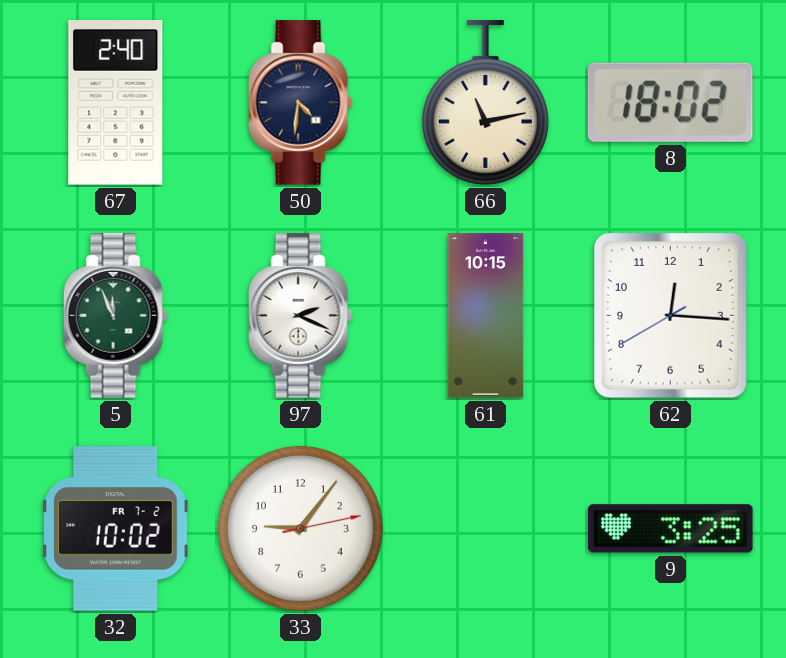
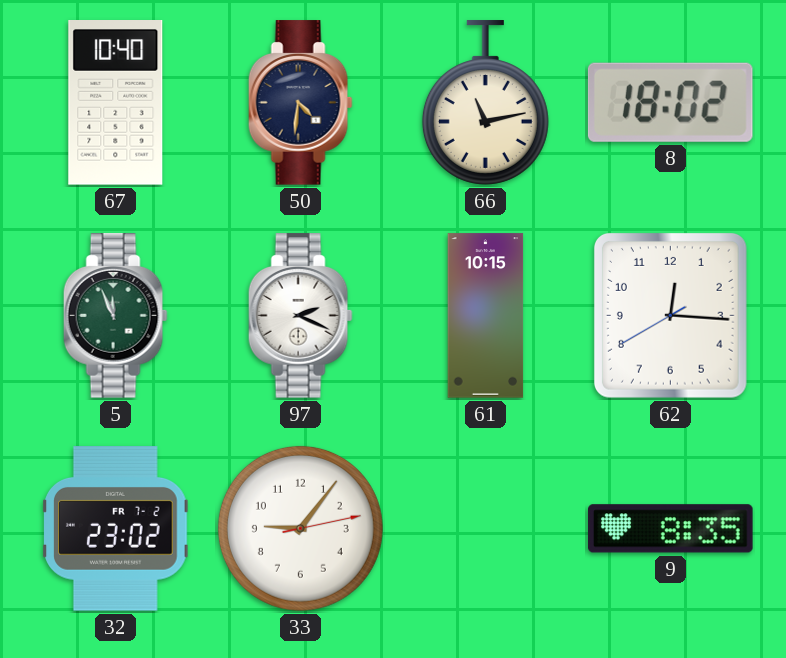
67: 2:40 -> 10:40 (116, 103)
32: 10:02 -> 23:02 (116, 529)
9: 3:25 -> 8:35 (671, 529)
